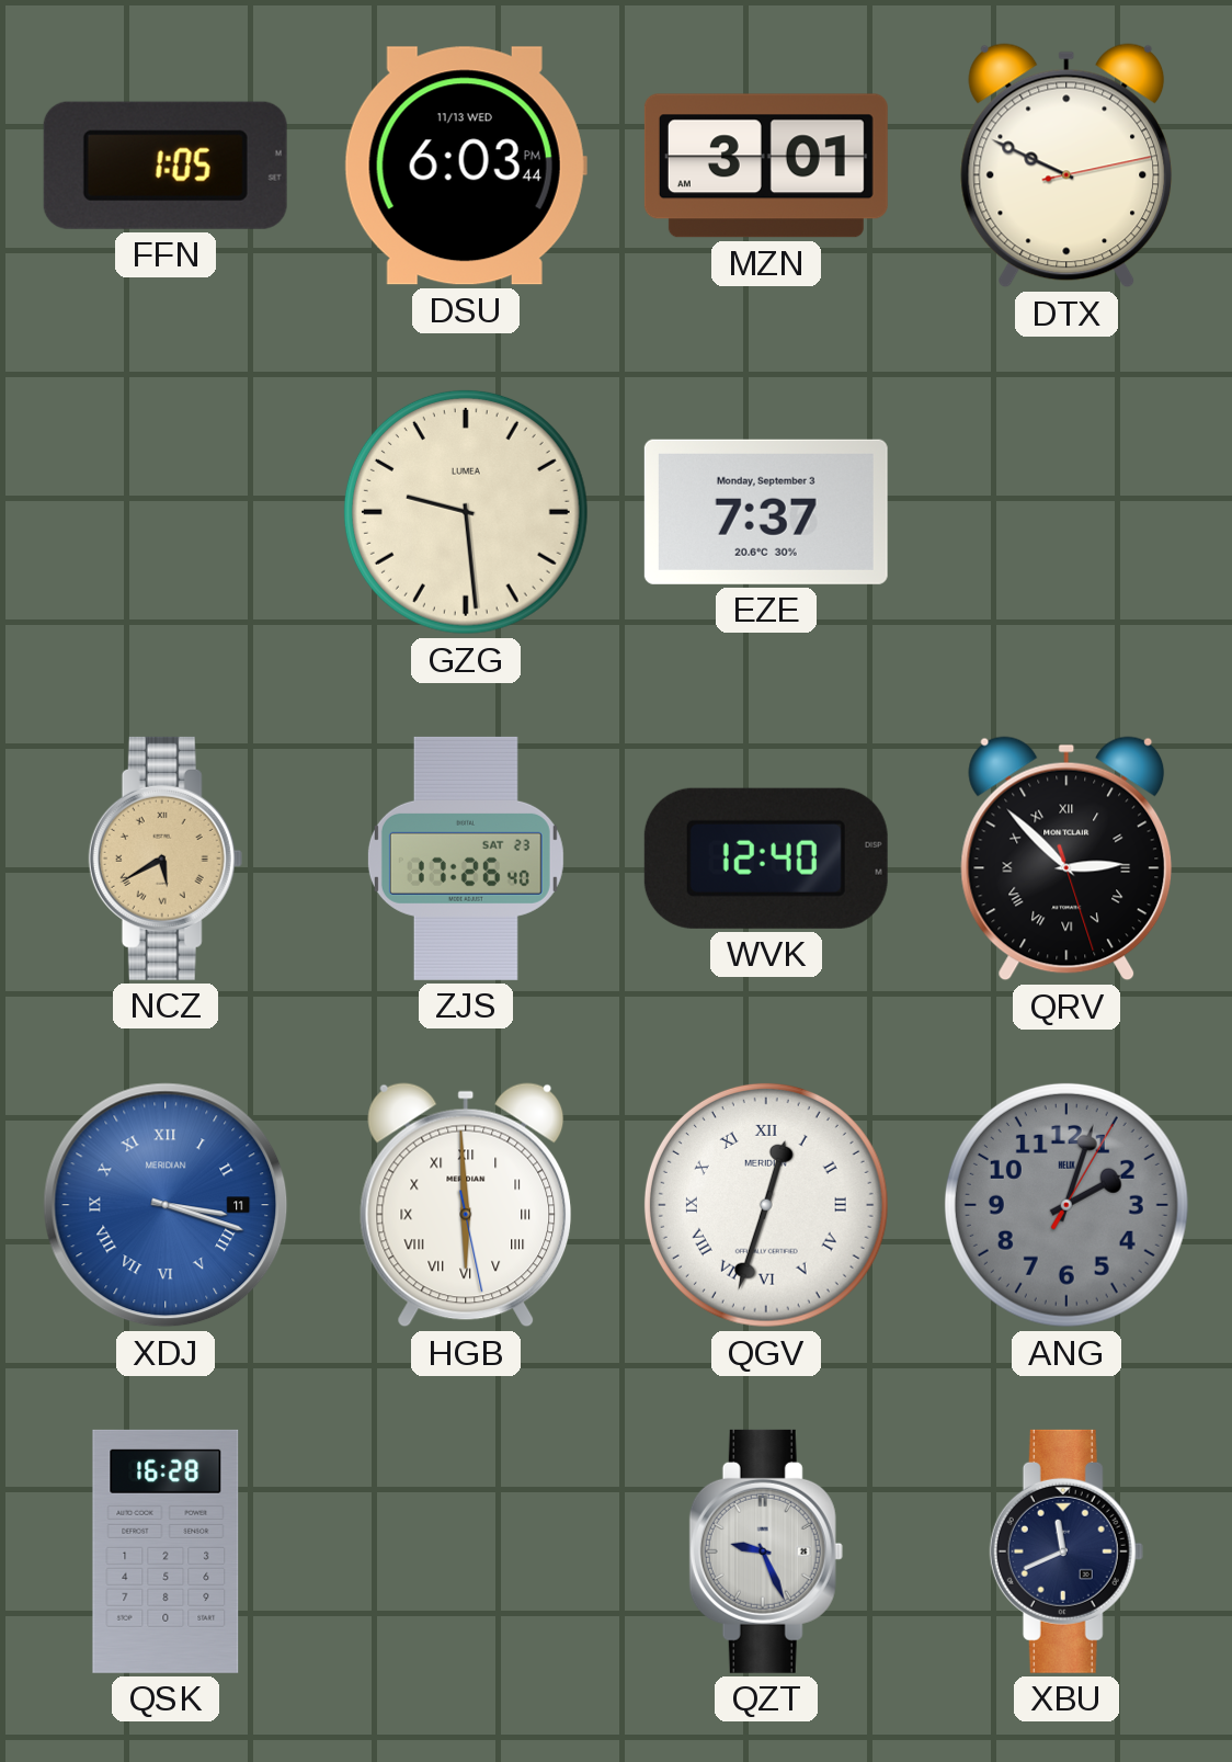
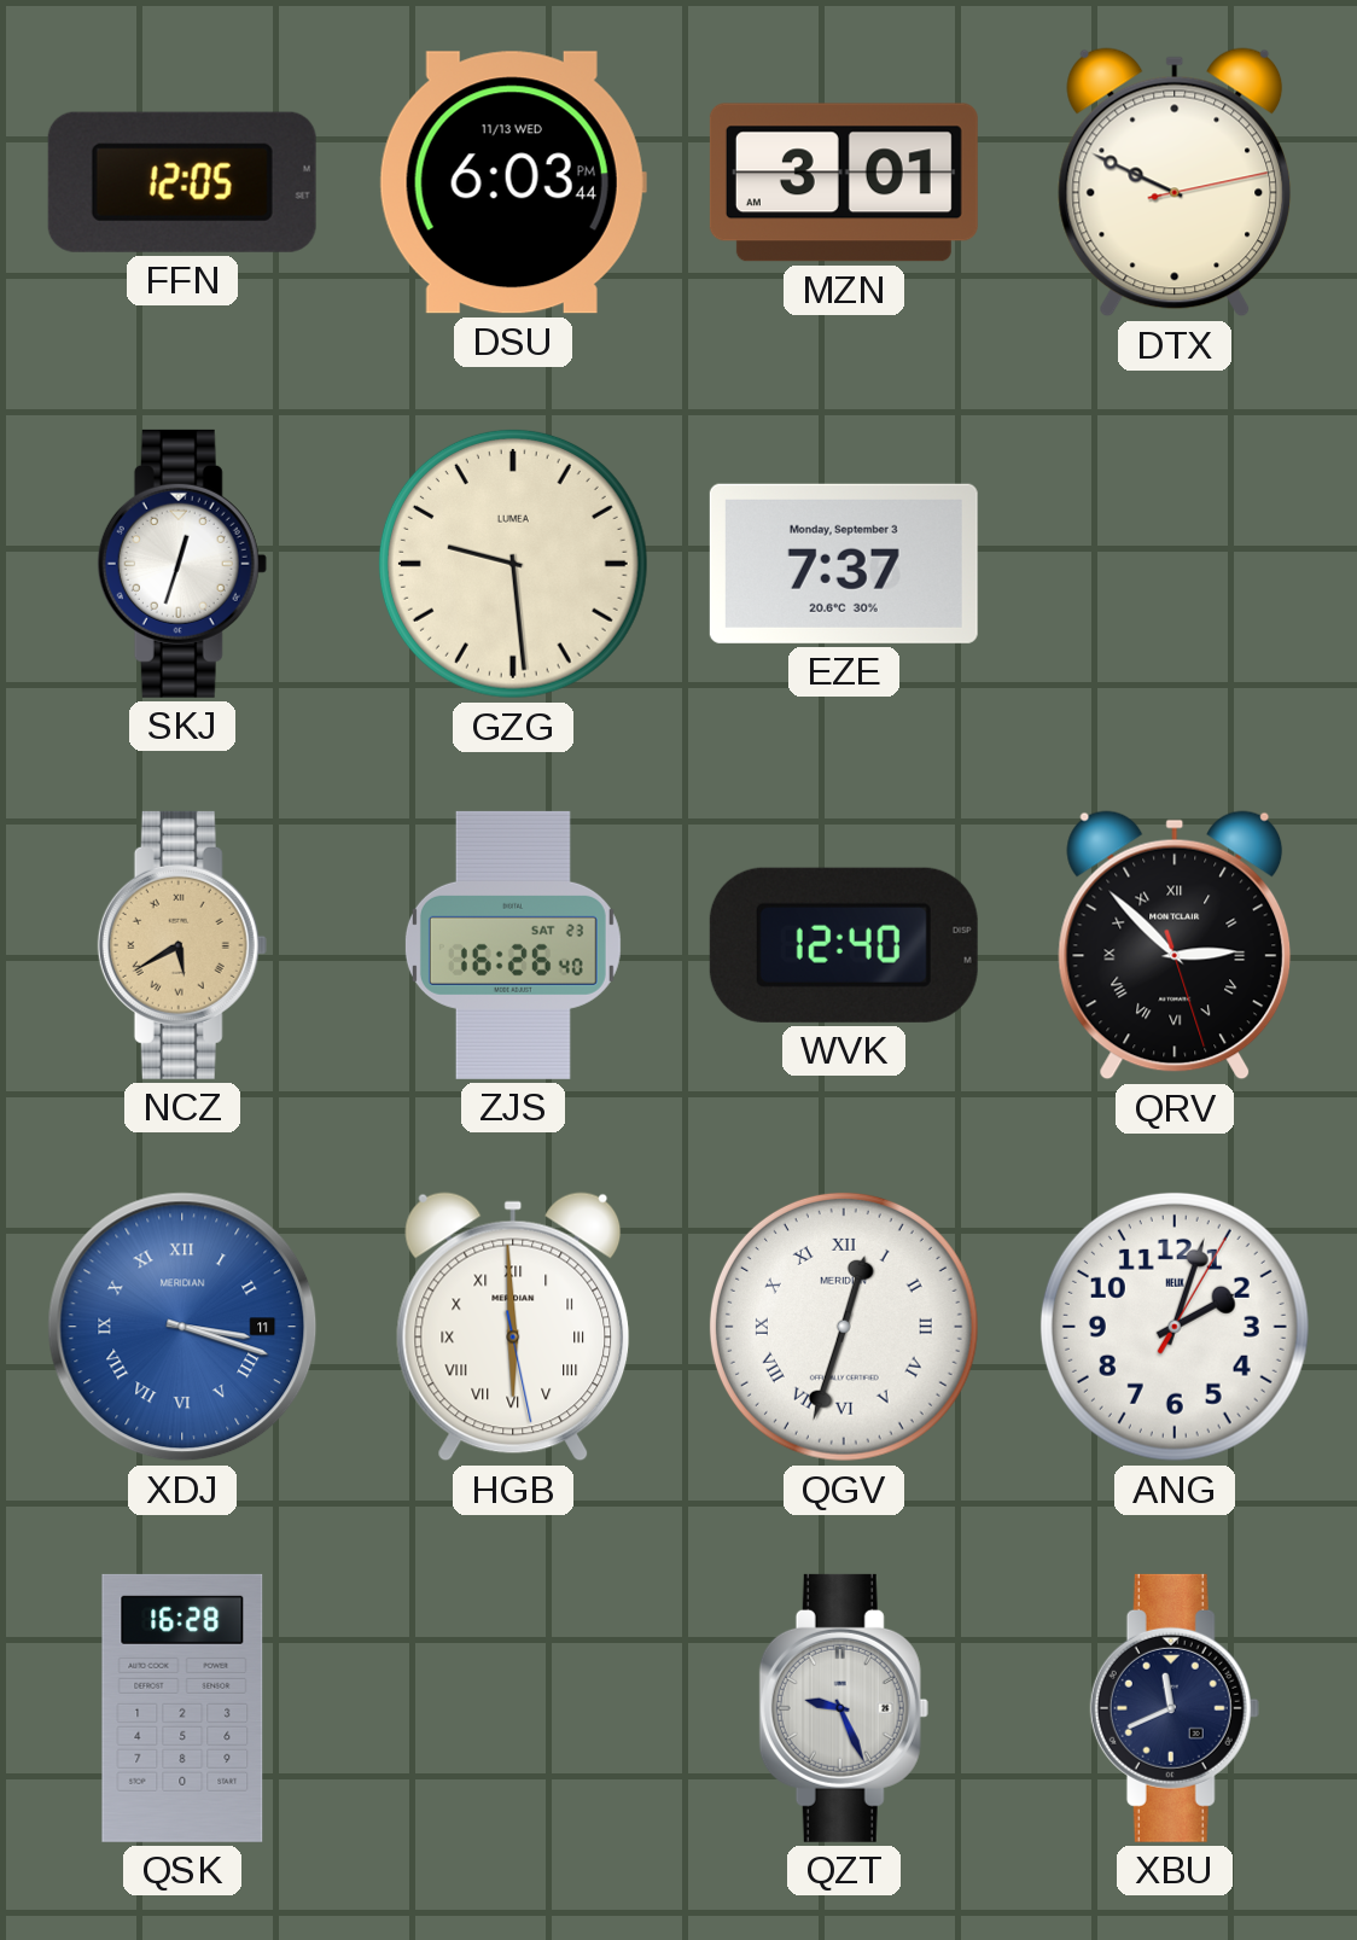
FFN: 1:05 -> 12:05 (182, 182)
SKJ: none -> 12:33 (182, 564)
ZJS: 17:26 -> 16:26 (513, 945)
ANG dial: grey -> white (1175, 1327)
